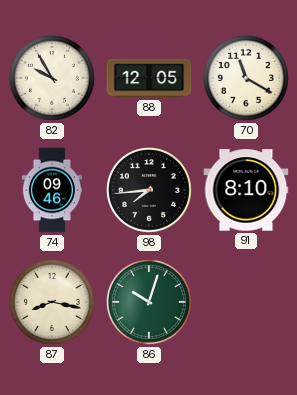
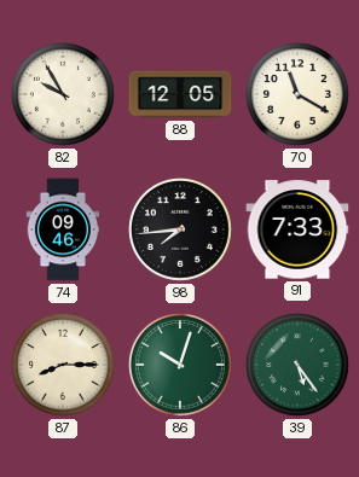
91: 8:10 -> 7:33 (297, 229)
87: 8:17 -> 8:15 (63, 365)
39: none -> 5:24 (297, 365)
